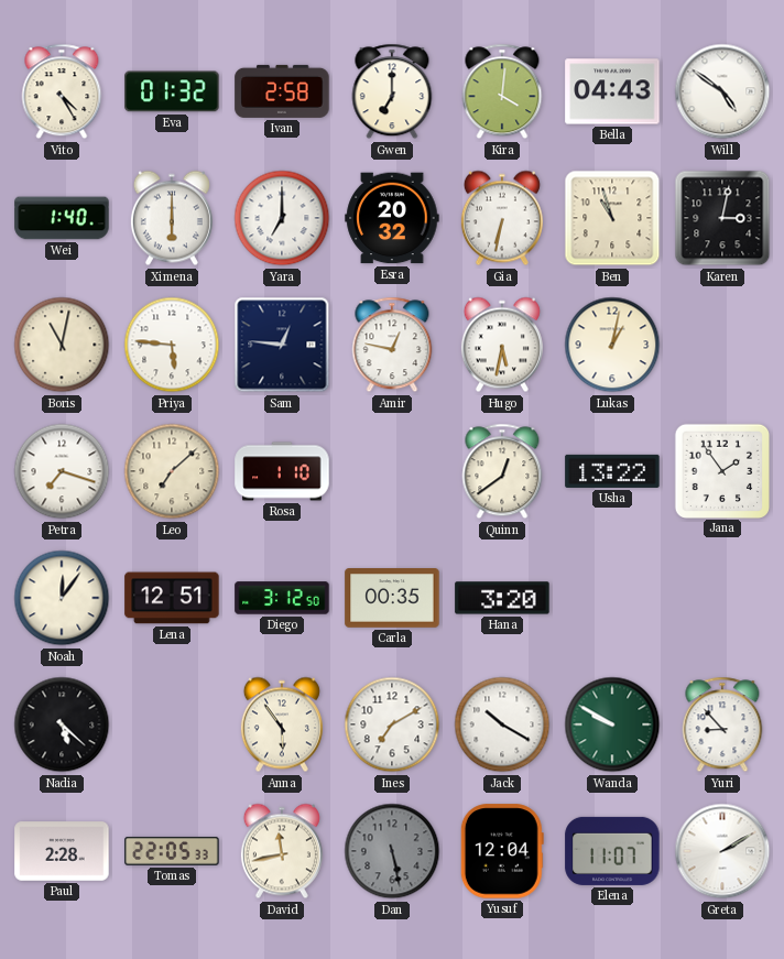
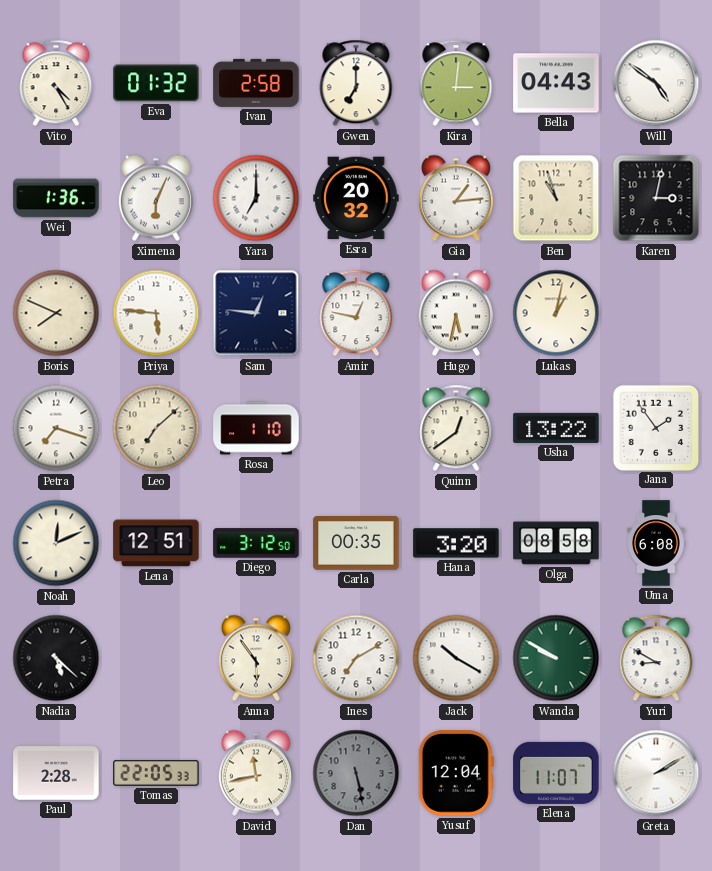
Kira: 4:01 -> 3:01 (456, 83)
Wei: 1:40 -> 1:36 (56, 198)
Ximena: 6:00 -> 6:04 (156, 198)
Gia: 6:32 -> 1:14 (456, 198)
Boris: 11:02 -> 7:49 (56, 313)
Noah: 12:06 -> 12:11 (56, 543)
Olga: none -> 08:58 (556, 543)
Uma: none -> 6:08 (657, 543)
Yuri: 8:53 -> 8:50 (656, 658)
